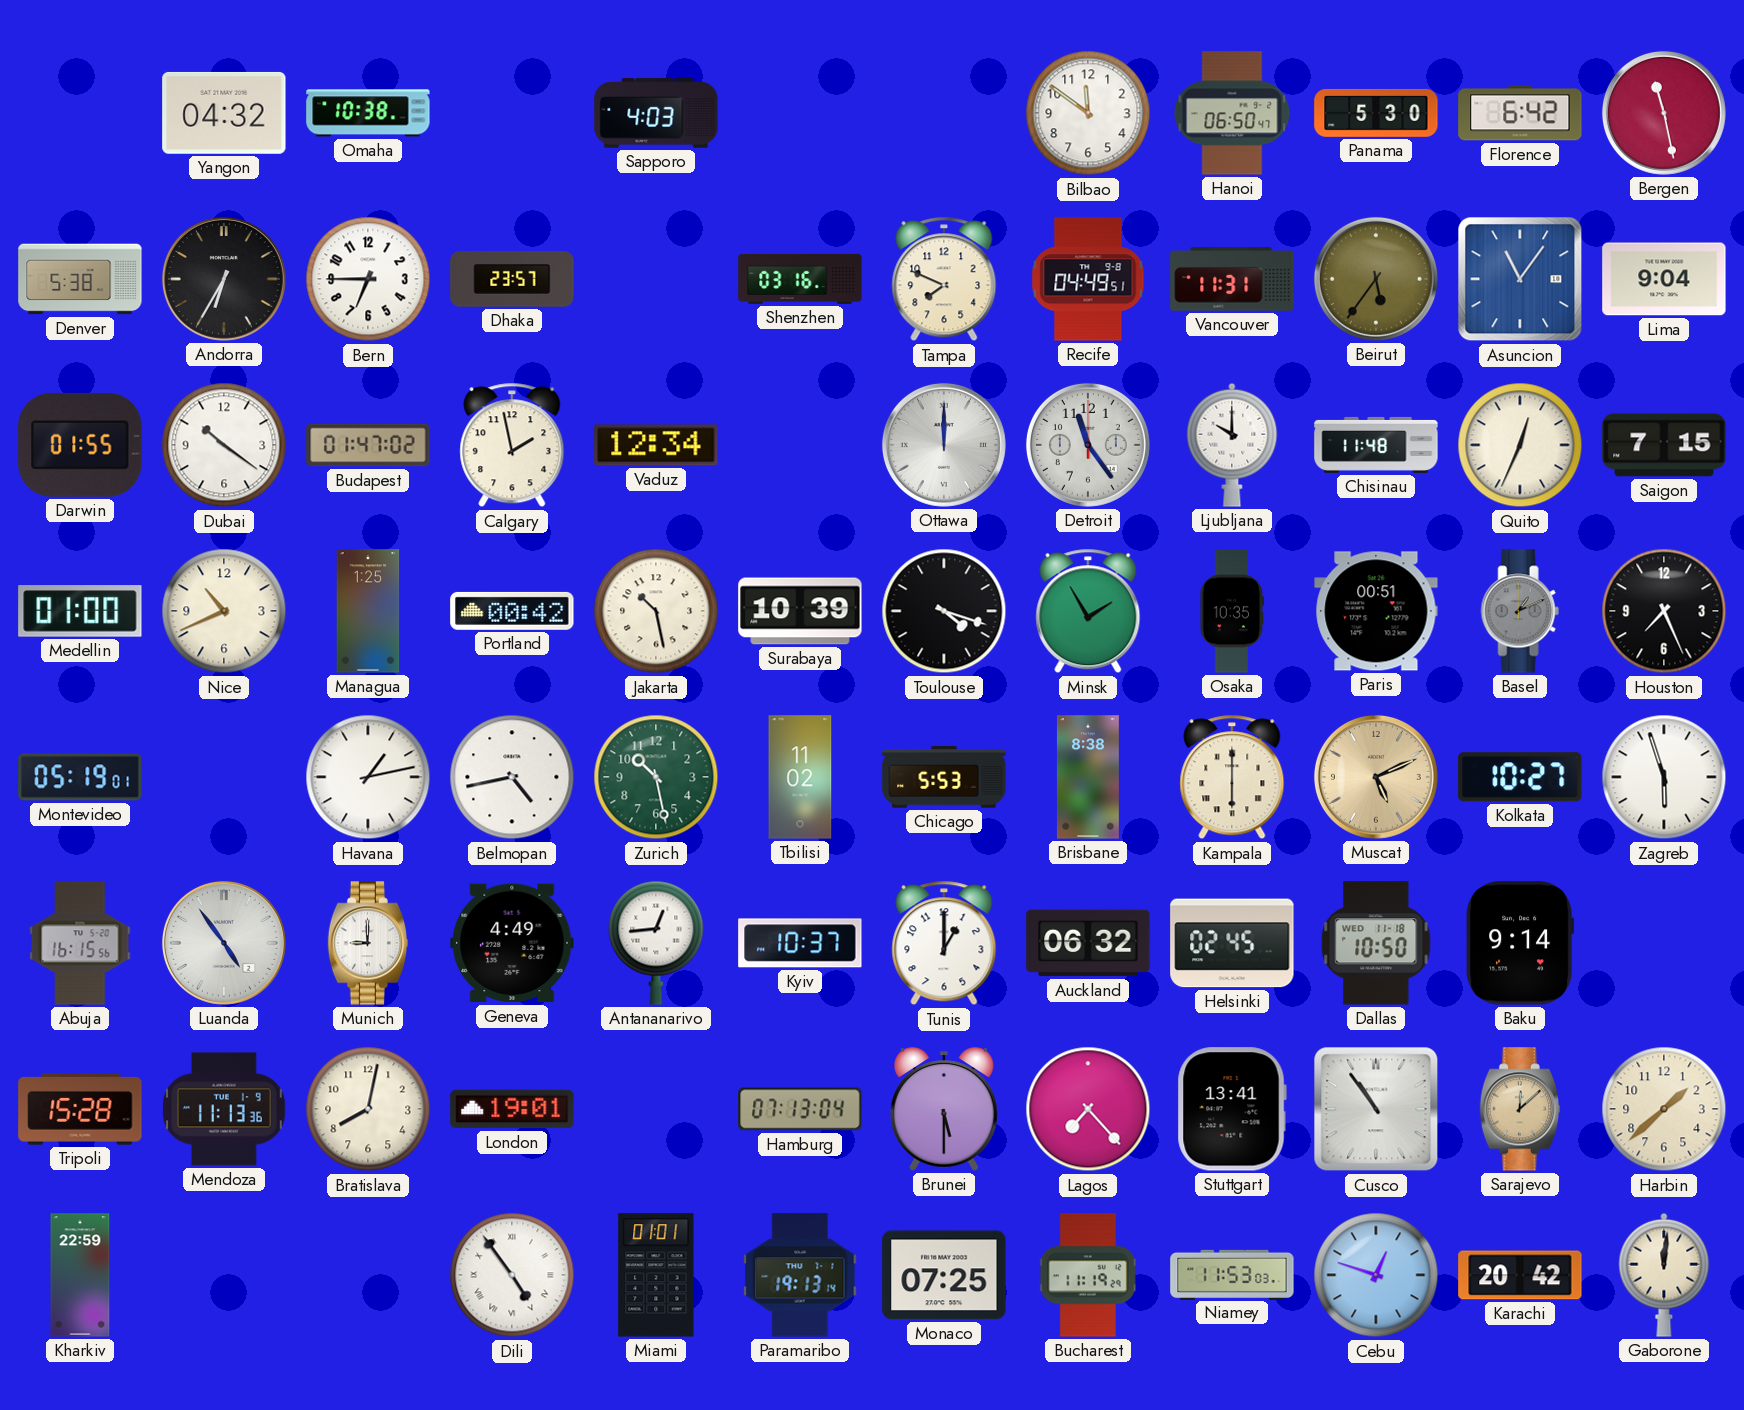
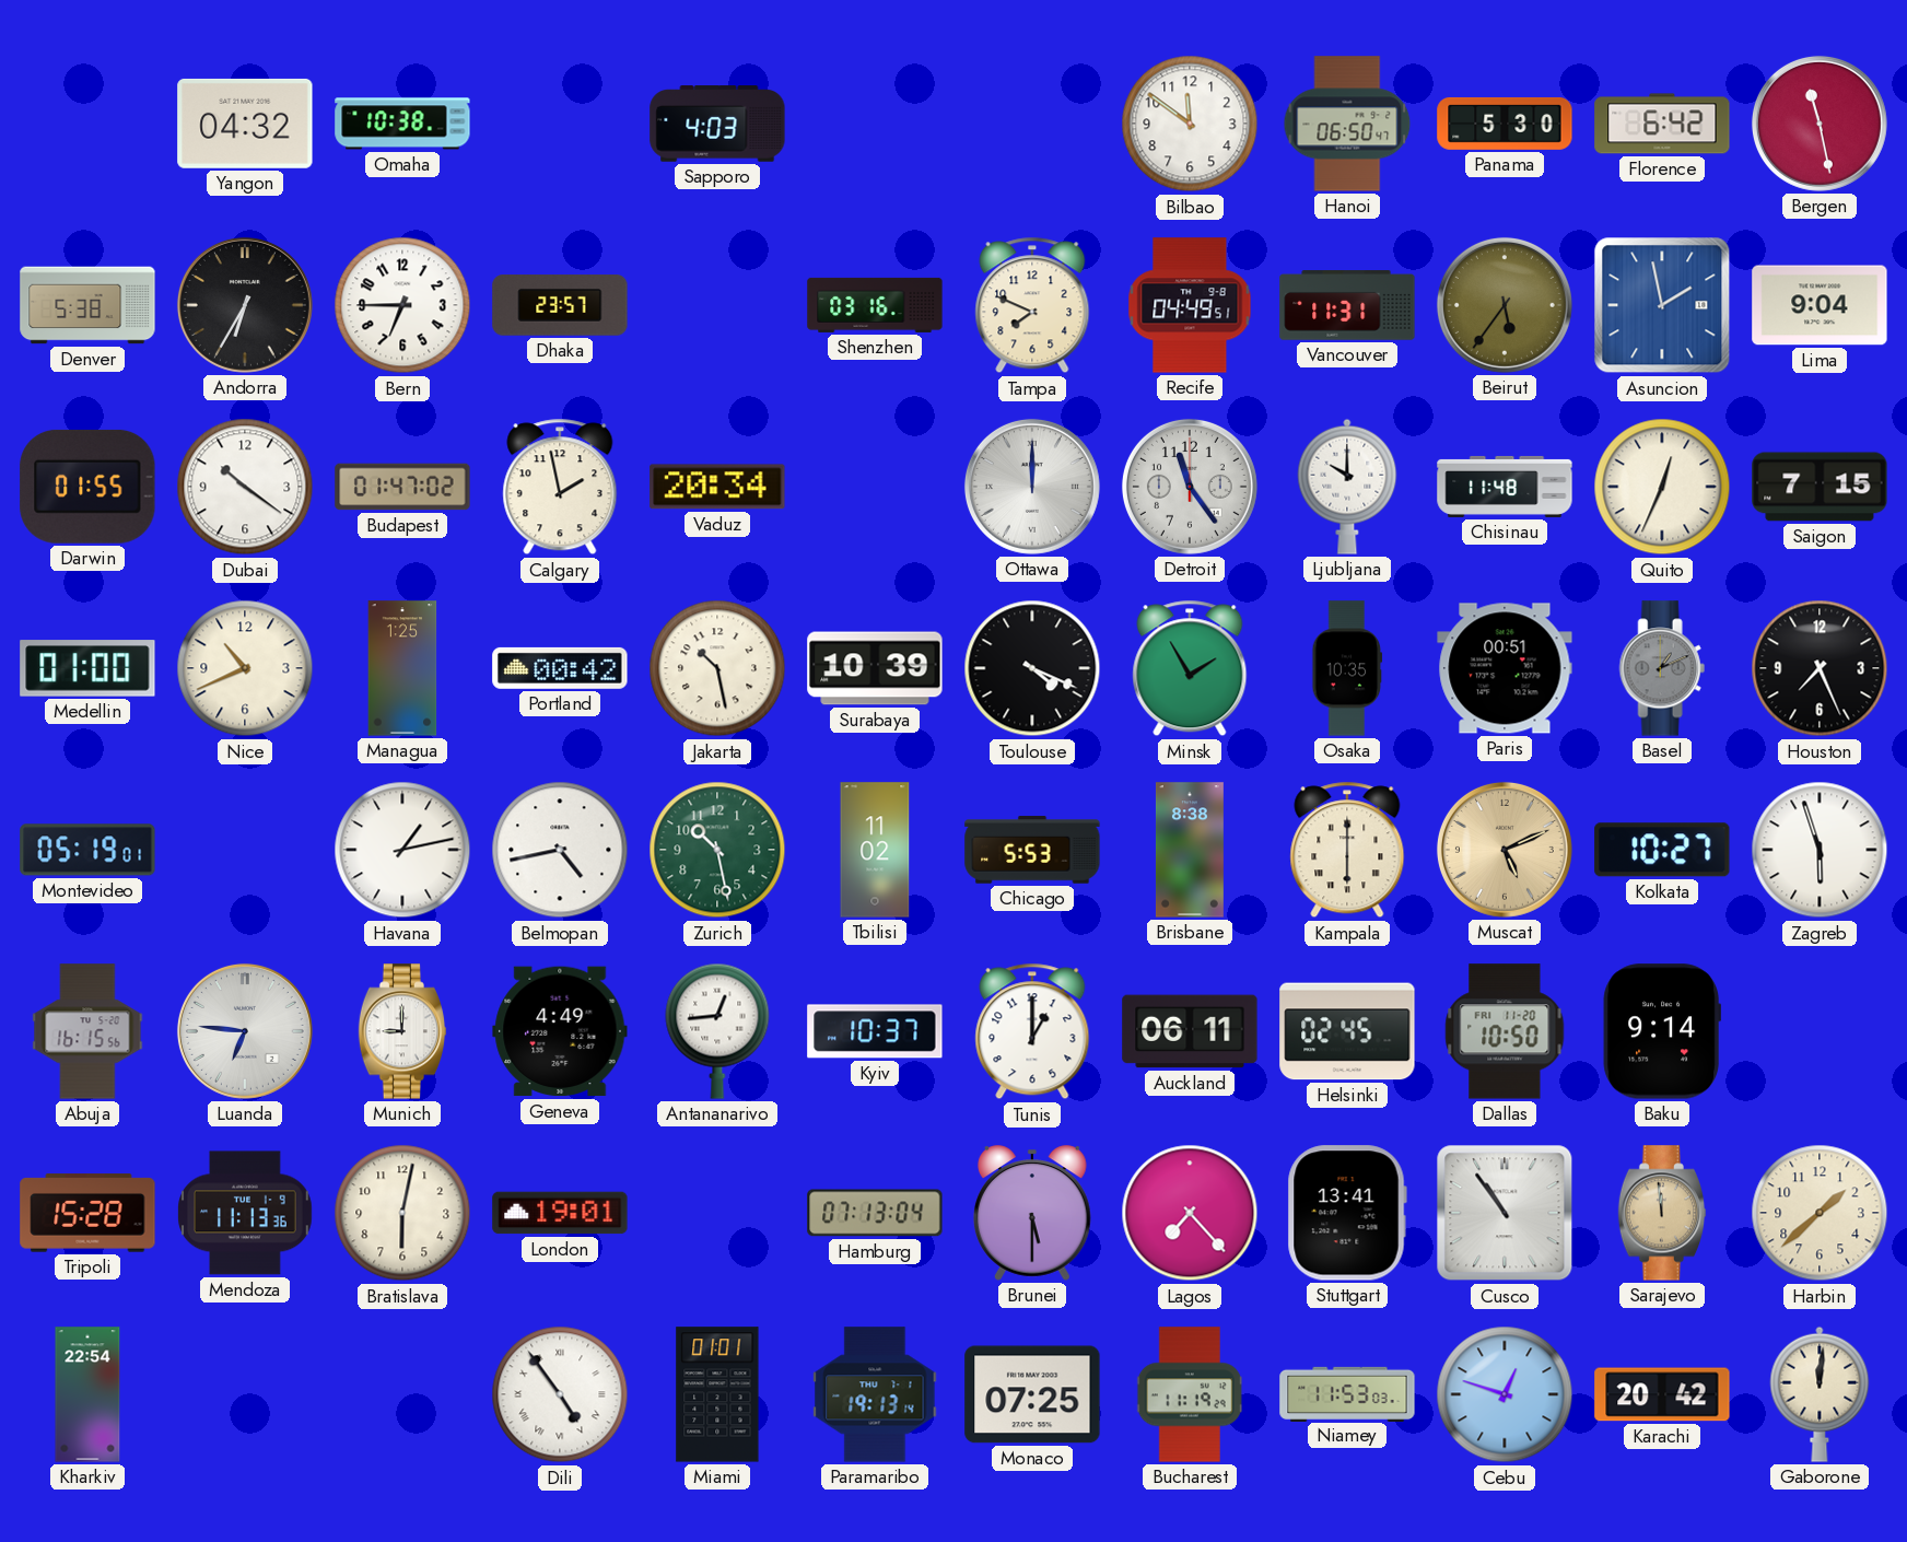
Asuncion: 11:06 -> 1:58 (1662, 305)
Vaduz: 12:34 -> 20:34 (717, 487)
Toulouse: 4:18 -> 4:19 (1032, 668)
Luanda: 4:54 -> 6:46 (245, 1031)
Auckland: 06:32 -> 06:11 (1190, 1031)
Dallas date: WED 11-18 -> FRI 11-20 (1505, 1031)
Bratislava: 8:02 -> 6:02 (402, 1213)
Sarajevo: 12:08 -> 11:59 (1662, 1213)
Kharkiv: 22:59 -> 22:54 (87, 1394)
